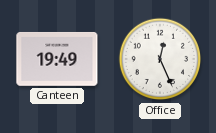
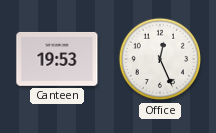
Canteen: 19:49 -> 19:53 (57, 59)
